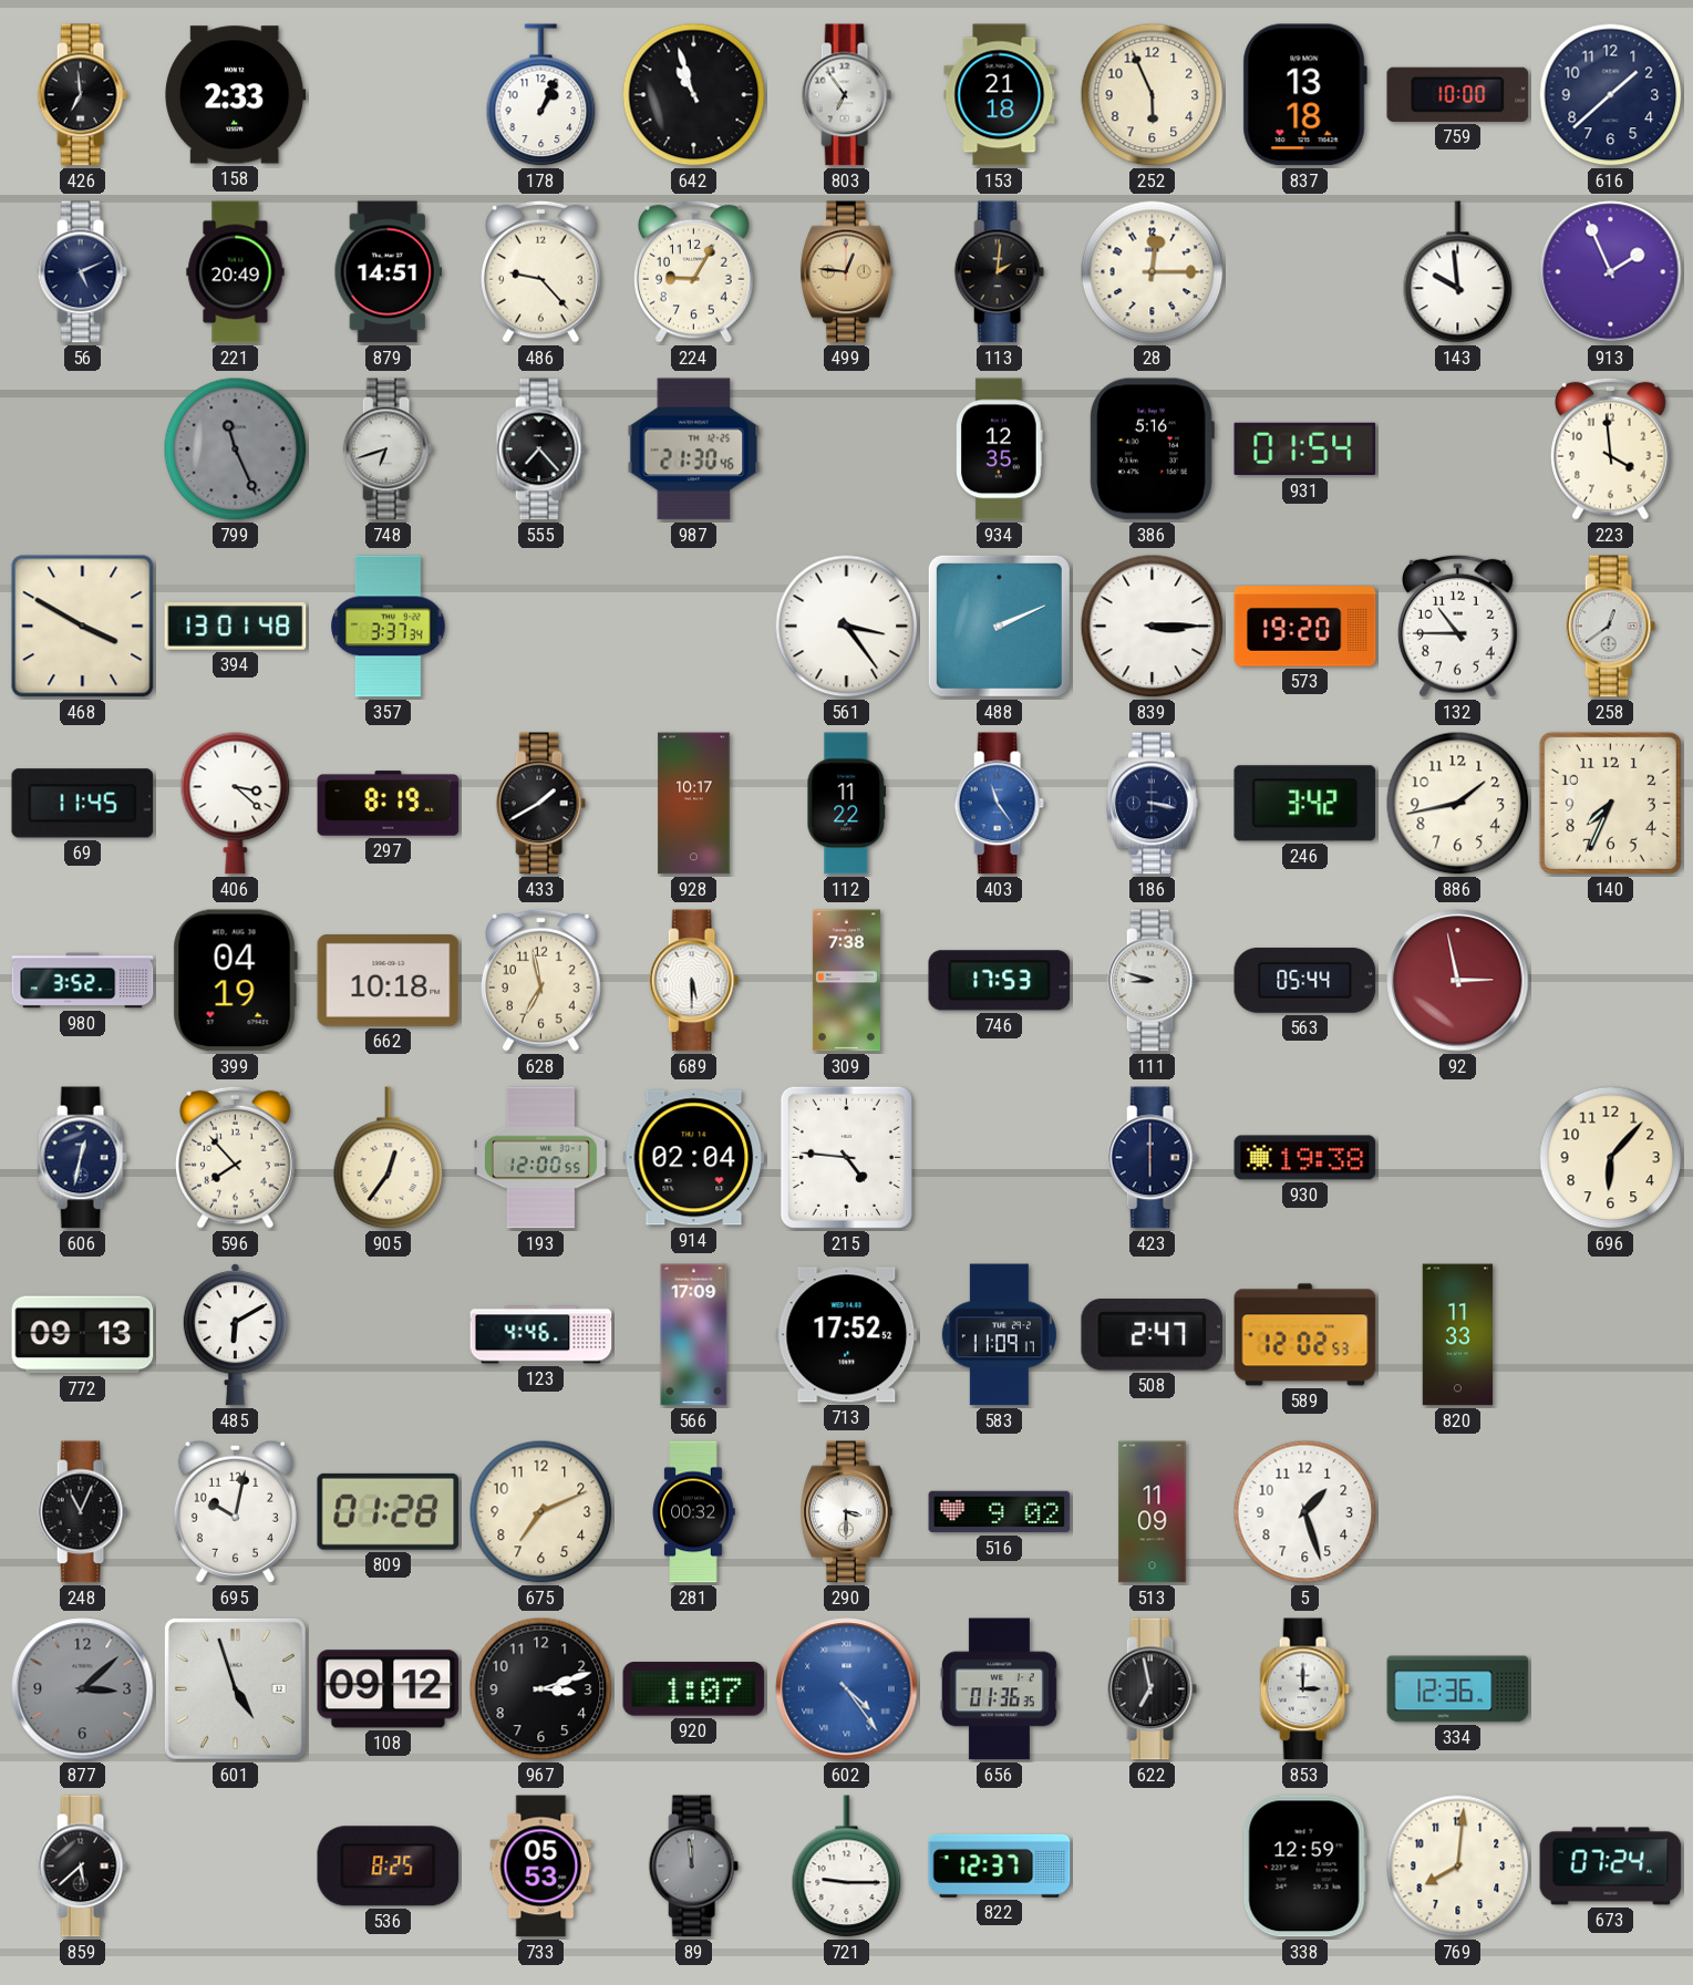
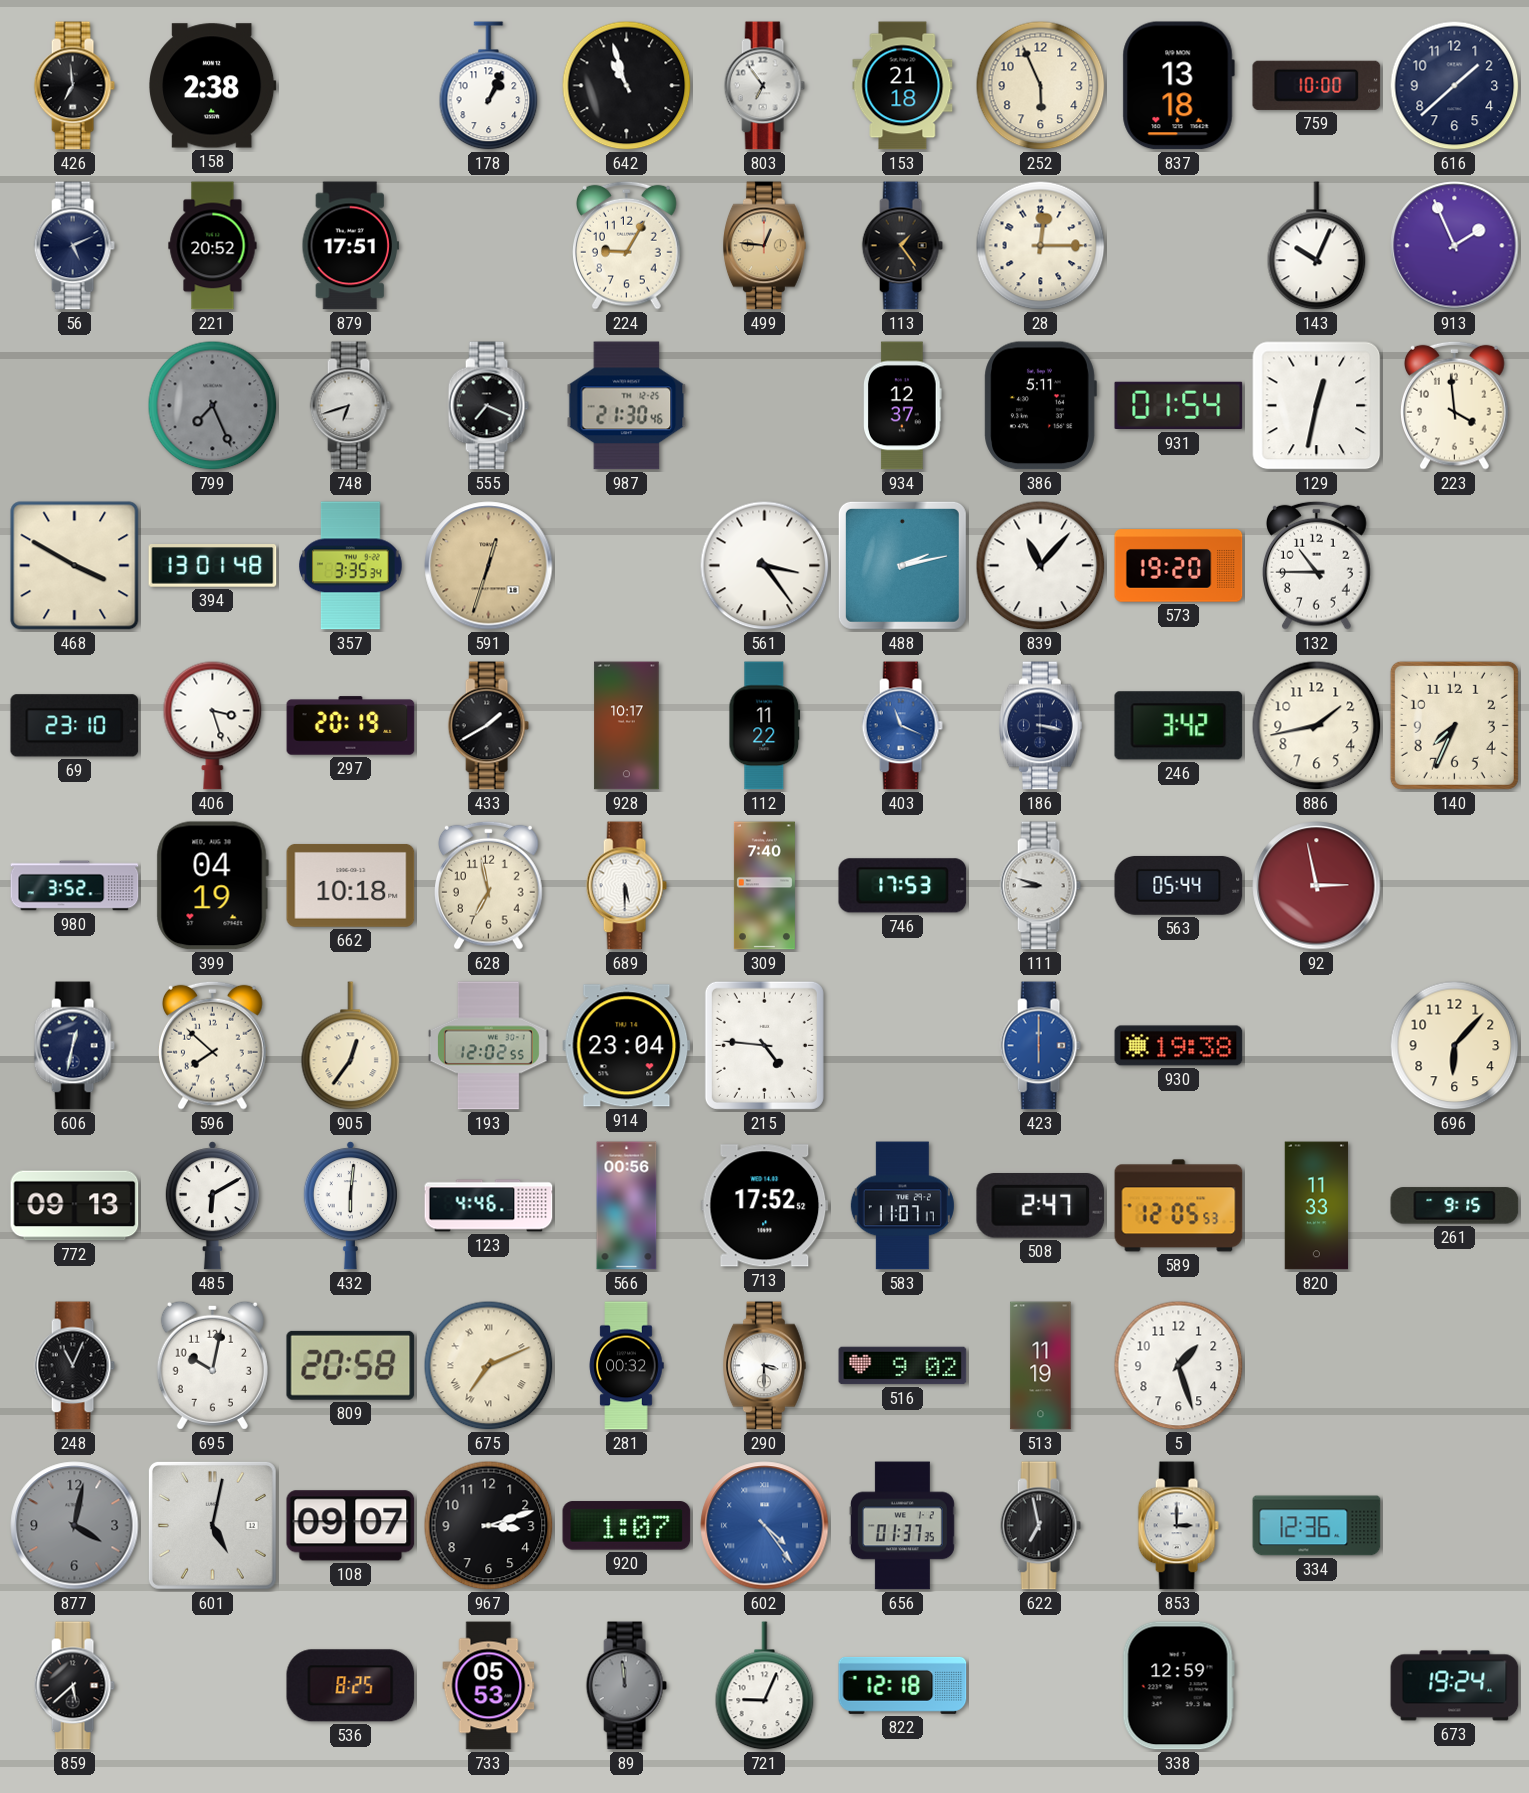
158: 2:33 -> 2:38 (213, 86)
221: 20:49 -> 20:52 (213, 246)
879: 14:51 -> 17:51 (350, 246)
486: 9:23 -> none (541, 271)
113: 2:01 -> 1:24 (902, 246)
143: 9:59 -> 10:04 (1317, 246)
799: 11:26 -> 7:26 (213, 406)
555: 7:23 -> 7:19 (488, 406)
934: 12:35 -> 12:37 (903, 406)
386: 5:16 -> 5:11 (1040, 406)
129: none -> 12:32 (1317, 406)
357: 3:37 -> 3:35 (351, 566)
591: none -> 12:33 (489, 566)
488: 2:11 -> 2:13 (902, 565)
839: 3:15 -> 11:07 (1041, 566)
258: 12:39 -> none (1610, 627)
69: 11:45 -> 23:10 (75, 726)
406: 3:22 -> 3:27 (213, 725)
297: 8:19 -> 20:19 (351, 726)
403: 11:24 -> 11:19 (902, 726)
309: 7:38 -> 7:40 (764, 886)
596: 7:53 -> 7:52 (213, 1045)
193: 12:00 -> 12:02 (488, 1046)
914: 02:04 -> 23:04 (627, 1046)
423 dial: navy -> blue (1040, 1046)
432: none -> 6:01 (350, 1206)
566: 17:09 -> 00:56 (627, 1206)
583: 11:09 -> 11:07 (902, 1206)
589: 12:02 -> 12:05 (1179, 1206)
261: none -> 9:15 (1455, 1206)
809: 01:28 -> 20:58 (351, 1365)
675 numerals: Arabic -> Roman (489, 1366)
513: 11:09 -> 11:19 (1041, 1366)
877: 3:08 -> 4:02 (75, 1526)
601: 4:57 -> 5:02 (212, 1525)
108: 09:12 -> 09:07 (351, 1526)
656: 01:36 -> 01:37 (902, 1526)
721: 9:15 -> 9:04 (765, 1686)
822: 12:37 -> 12:18 (903, 1685)
769: 8:01 -> none (1458, 1867)
673: 07:24 -> 19:24 (1455, 1686)
